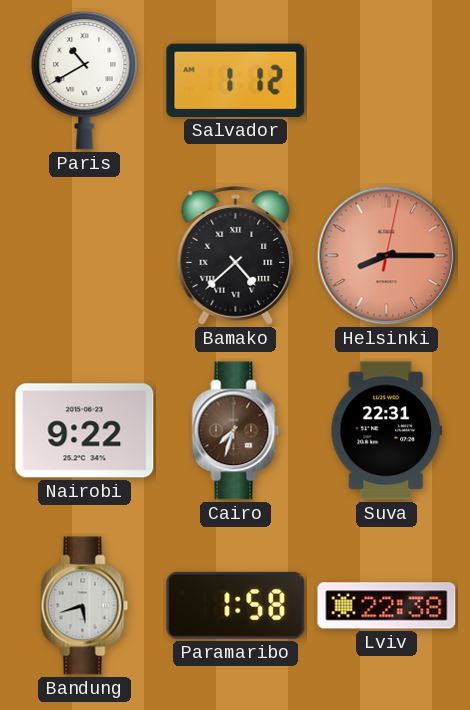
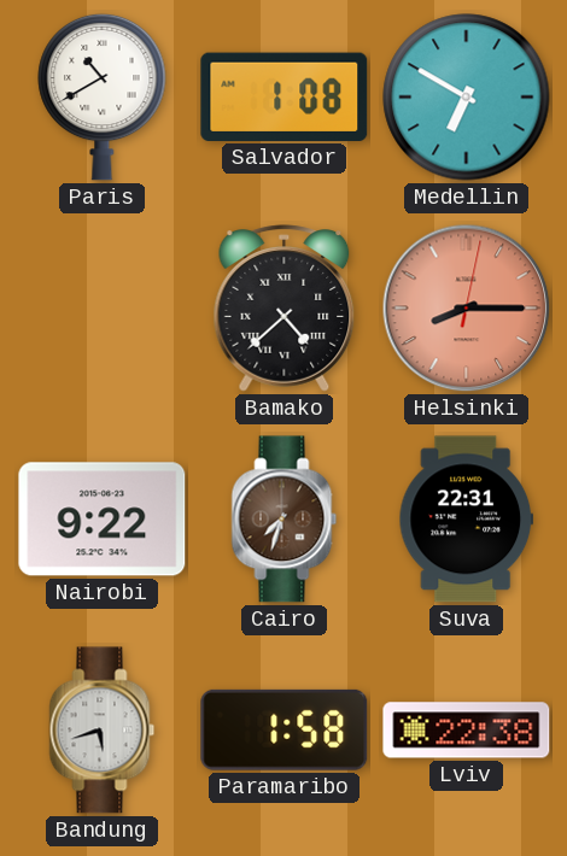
Salvador: 1:12 -> 1:08 (285, 96)
Medellin: none -> 6:50 (467, 98)
